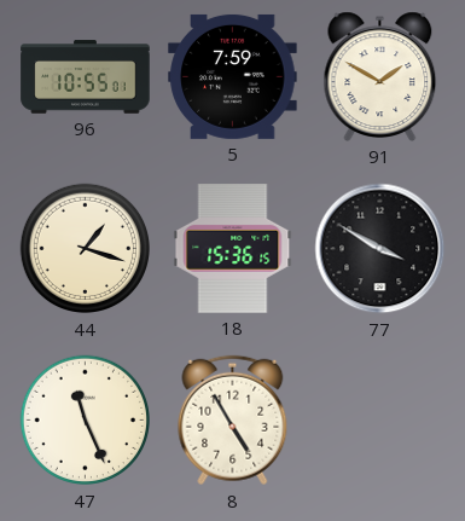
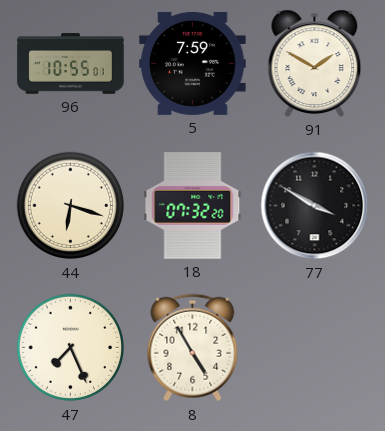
44: 1:18 -> 6:18 (71, 206)
18: 15:36 -> 07:32 (193, 206)
47: 11:26 -> 7:26 (71, 348)
